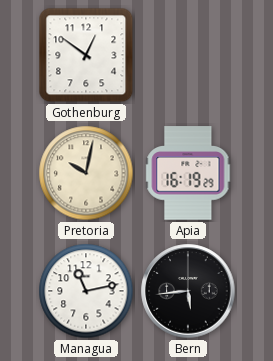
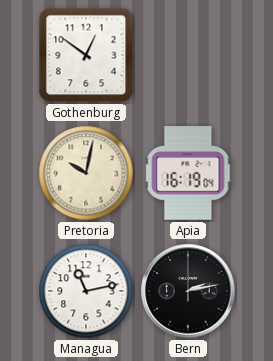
Apia: 16:19:29 -> 16:19:04 (188, 173)
Bern: 5:44 -> 2:13 (188, 291)
